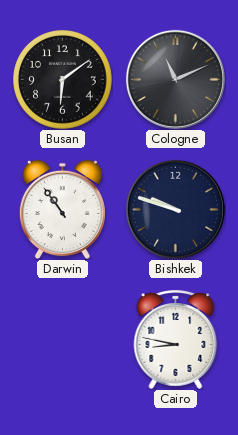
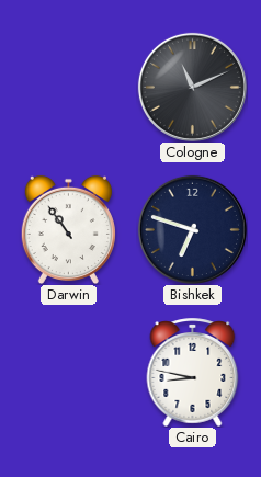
Busan: 6:09 -> none (63, 80)
Bishkek: 9:48 -> 6:48 (192, 229)
